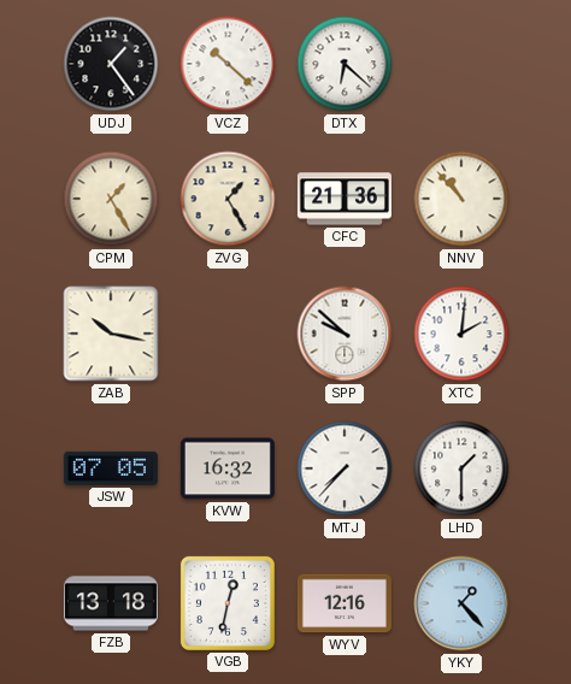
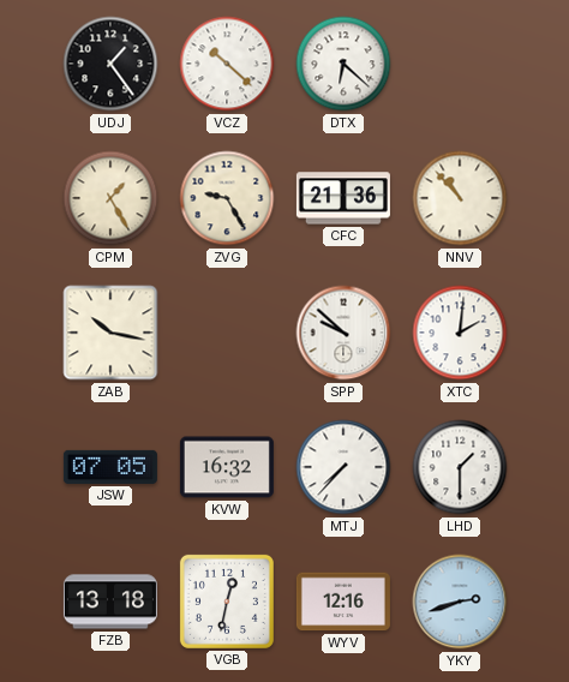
ZVG: 1:25 -> 9:25 (227, 198)
YKY: 1:23 -> 2:42 (460, 602)
